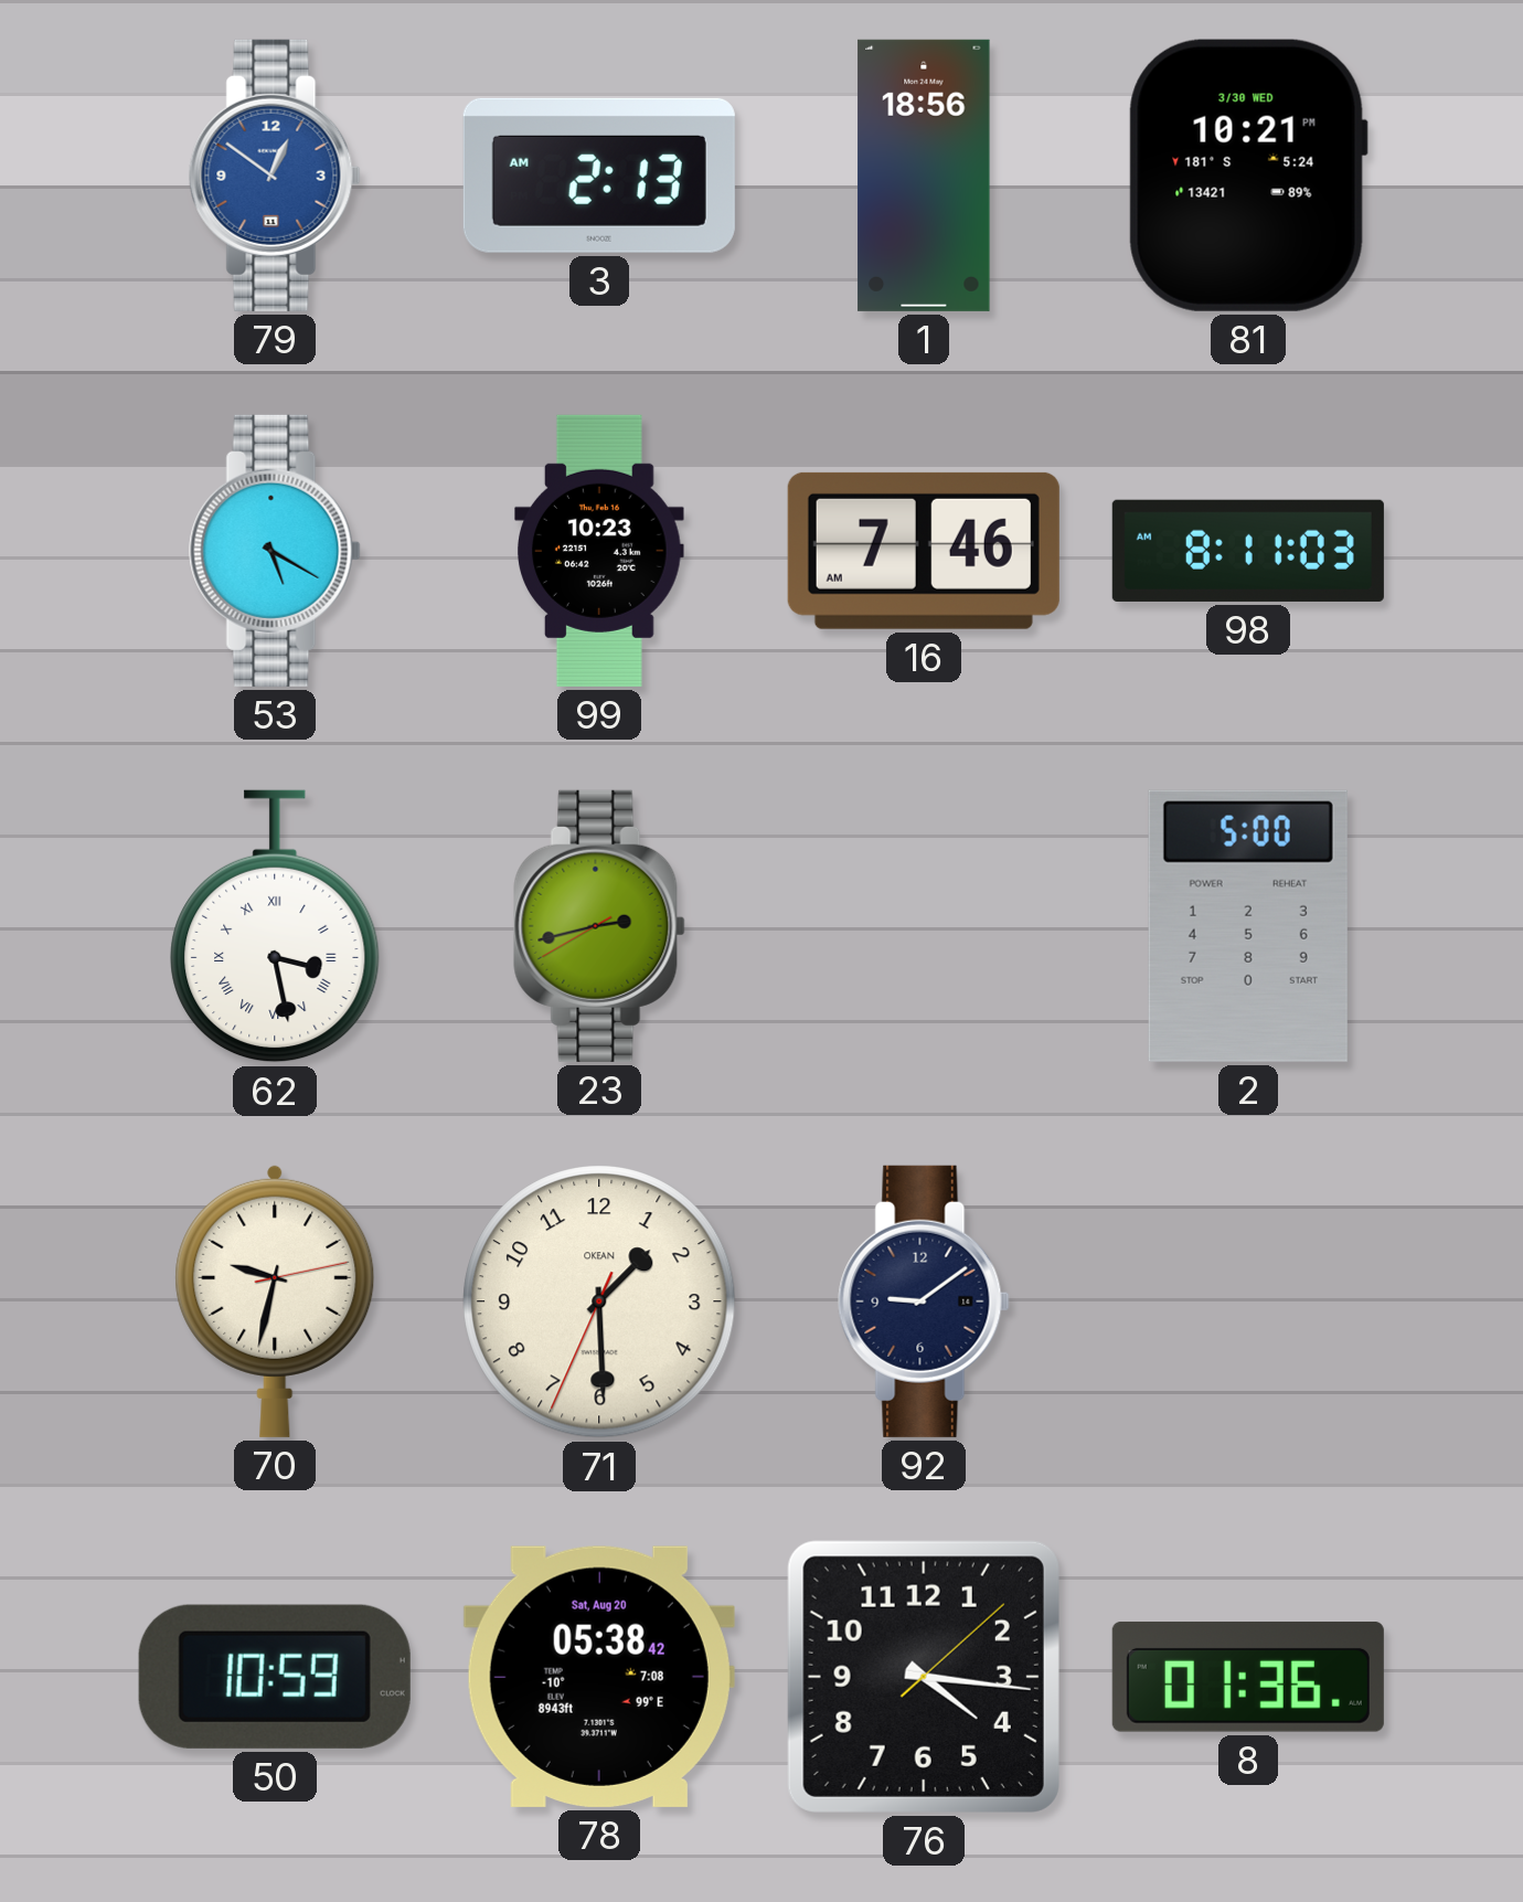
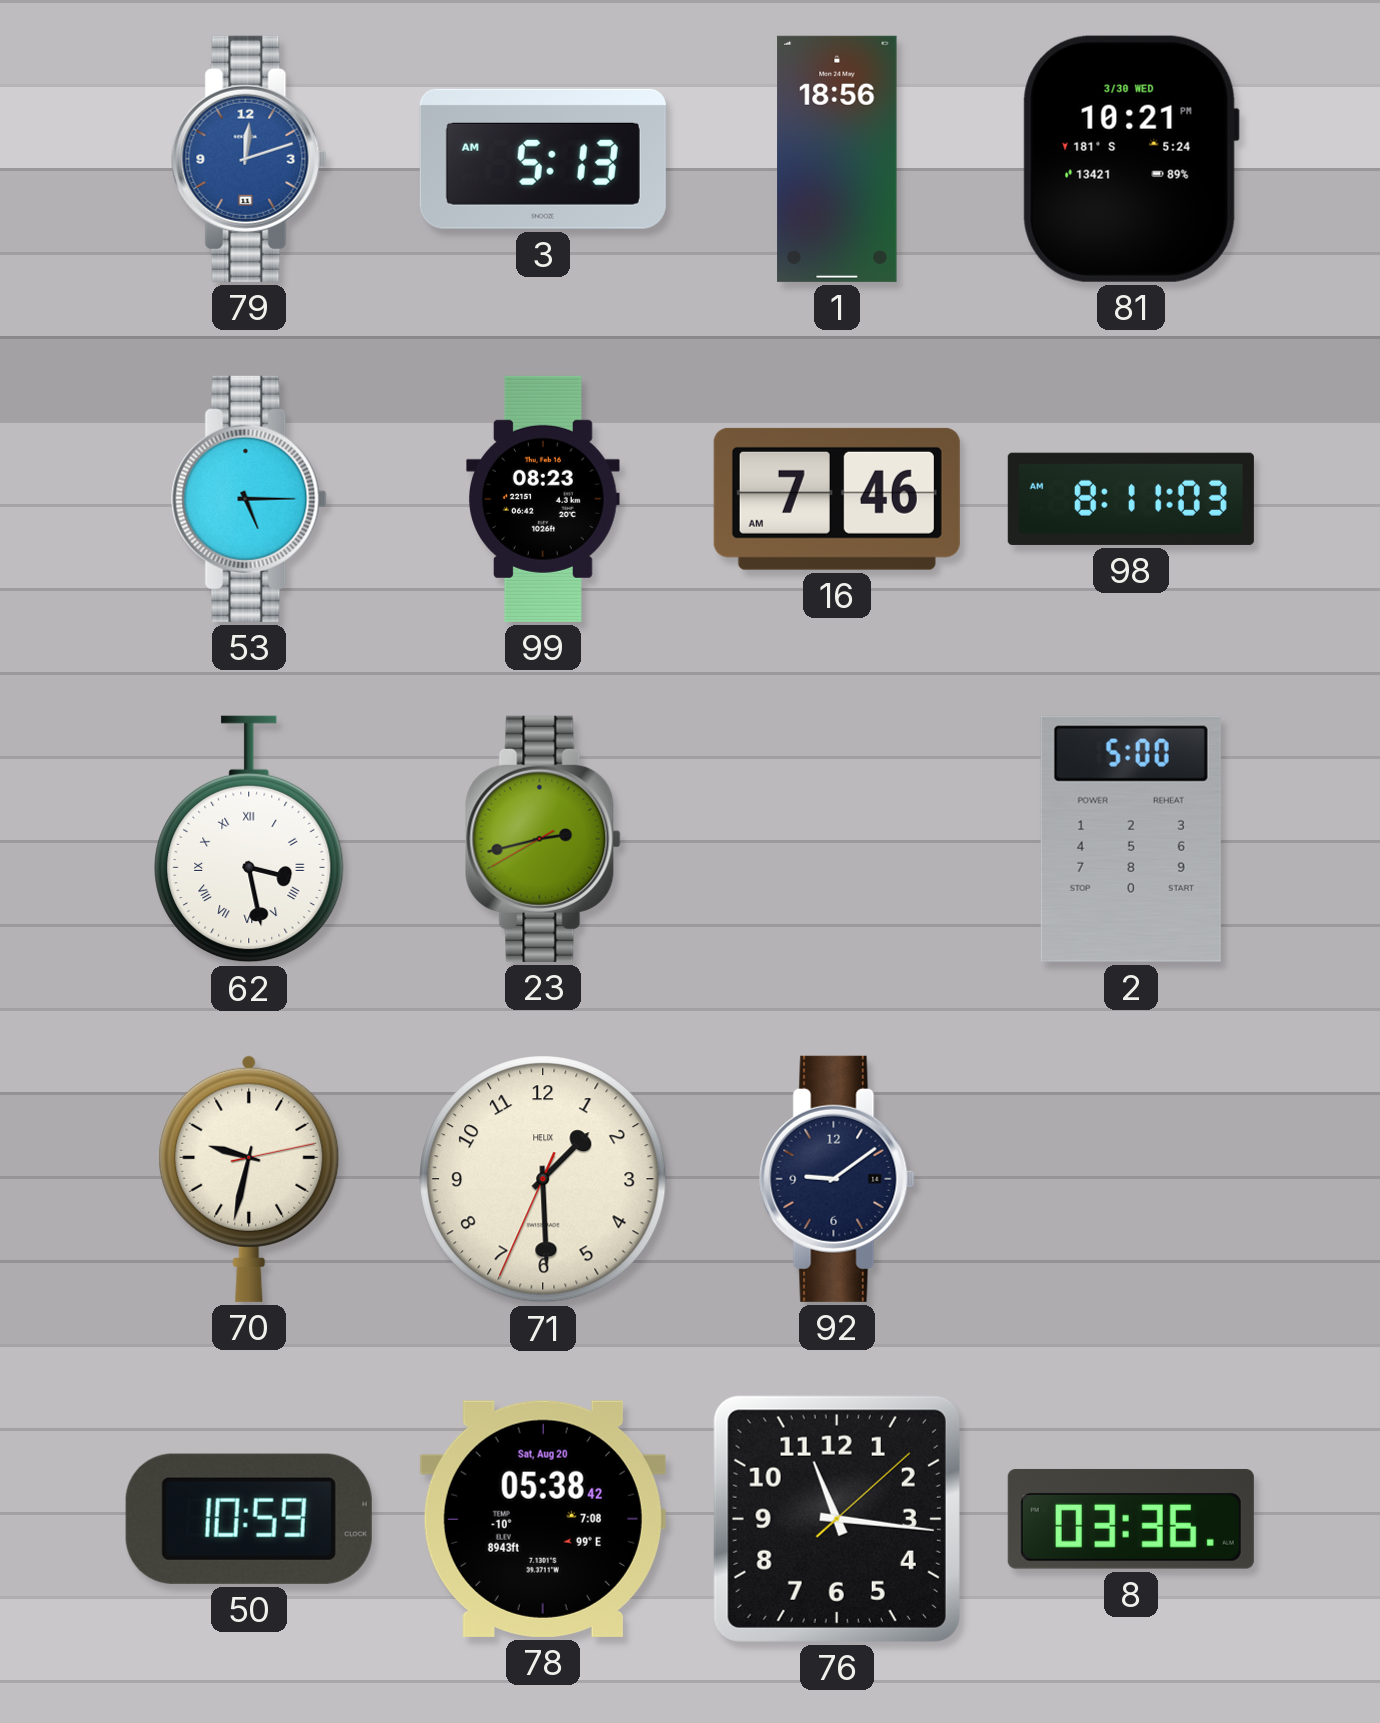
79: 12:51 -> 12:12 (249, 159)
3: 2:13 -> 5:13 (543, 159)
53: 5:20 -> 5:15 (249, 499)
99: 10:23 -> 08:23 (543, 499)
71 brand: OKEAN -> HELIX (543, 1179)
76: 4:16 -> 11:16 (837, 1519)
8: 01:36 -> 03:36 (1131, 1519)
